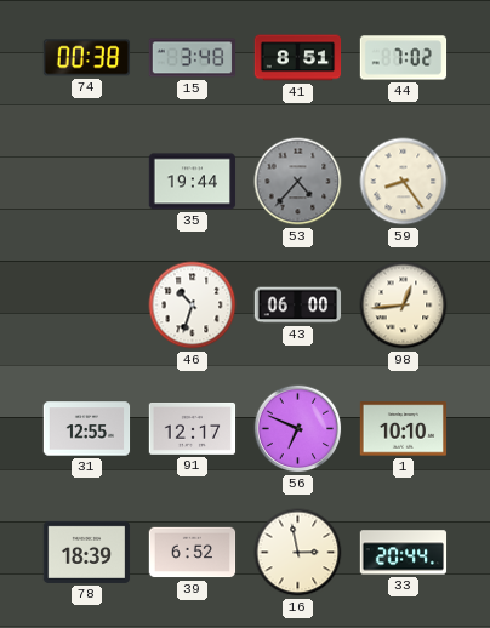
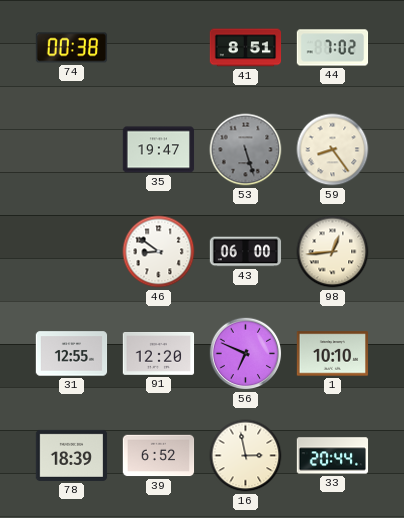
15: 3:48 -> none (193, 58)
35: 19:44 -> 19:47 (159, 150)
53: 4:37 -> 5:27 (246, 150)
46: 10:33 -> 8:51 (159, 252)
91: 12:17 -> 12:20 (159, 354)
